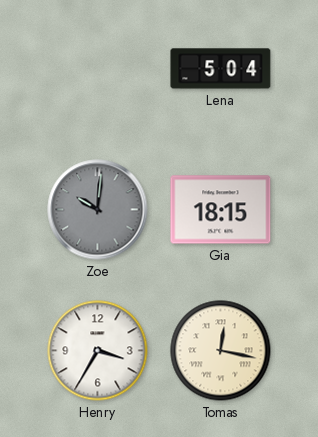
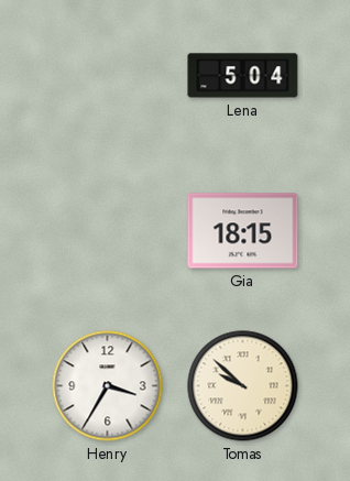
Zoe: 10:01 -> none (98, 210)
Tomas: 12:17 -> 9:52 (243, 386)
